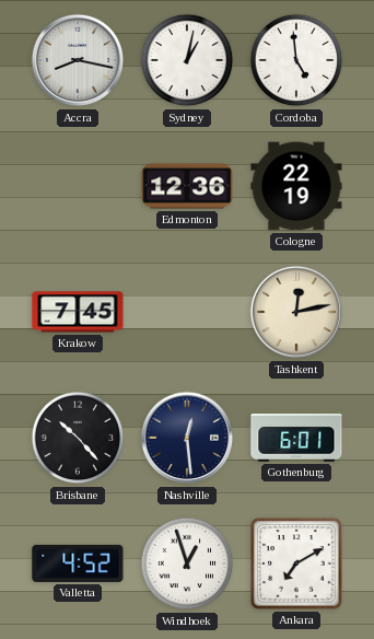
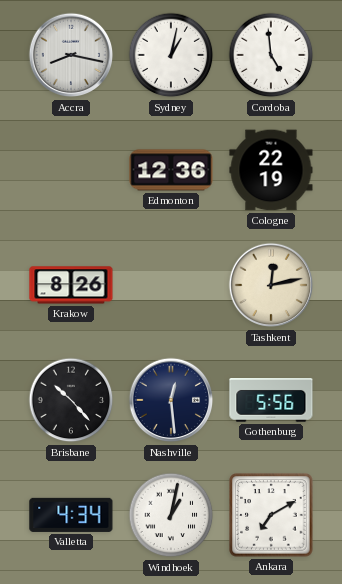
Krakow: 7:45 -> 8:26 (71, 285)
Gothenburg: 6:01 -> 5:56 (271, 400)
Valletta: 4:52 -> 4:34 (71, 515)
Windhoek: 12:57 -> 1:02 (171, 515)
